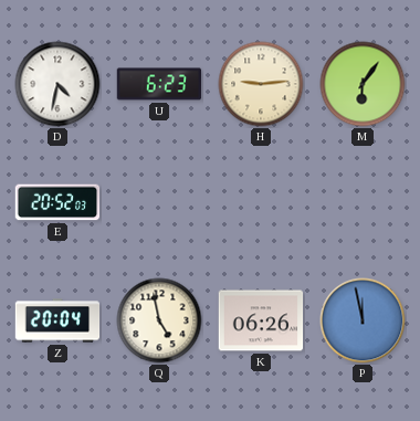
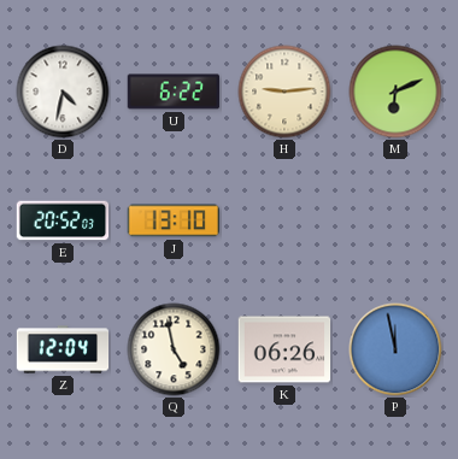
U: 6:23 -> 6:22 (174, 92)
M: 6:06 -> 6:11 (395, 92)
J: none -> 13:10 (174, 220)
Z: 20:04 -> 12:04 (63, 349)
